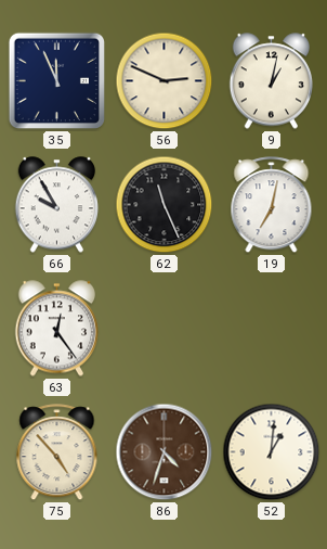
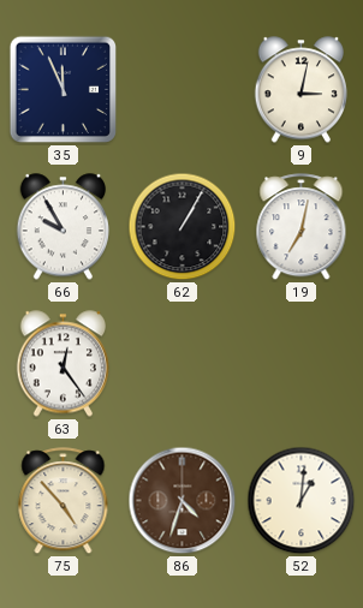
56: 2:49 -> none (165, 81)
9: 1:02 -> 3:02 (302, 90)
62: 11:26 -> 1:05 (183, 227)
